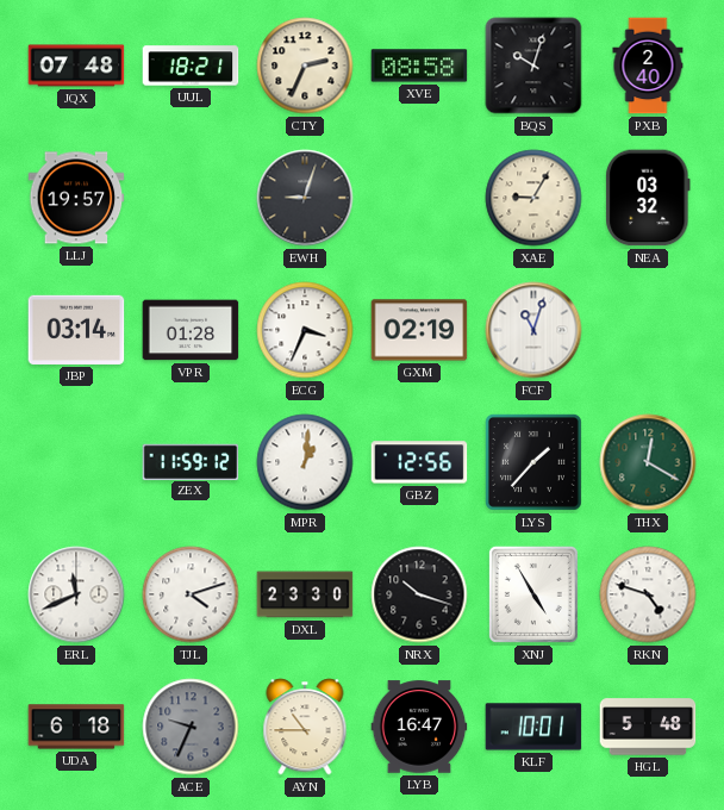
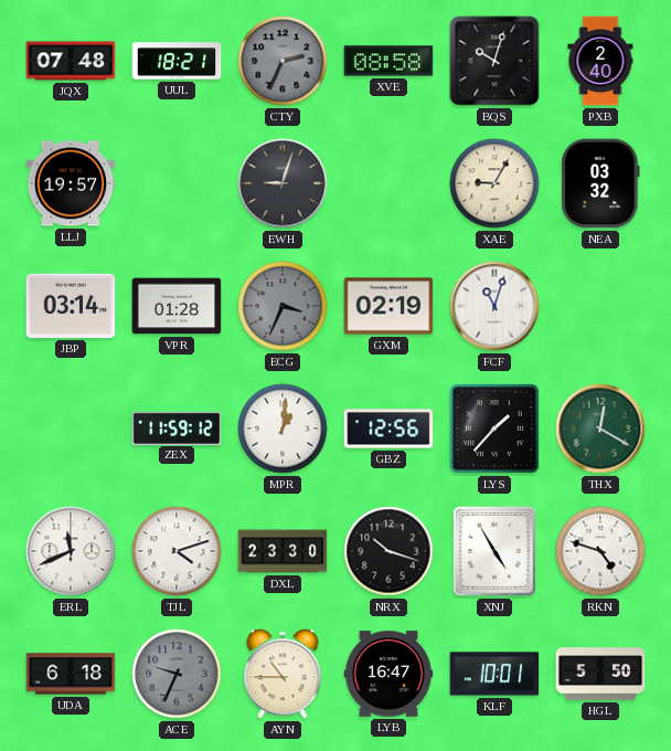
CTY dial: cream -> grey (283, 61)
ECG dial: white -> grey (283, 306)
HGL: 5:48 -> 5:50 (600, 674)
